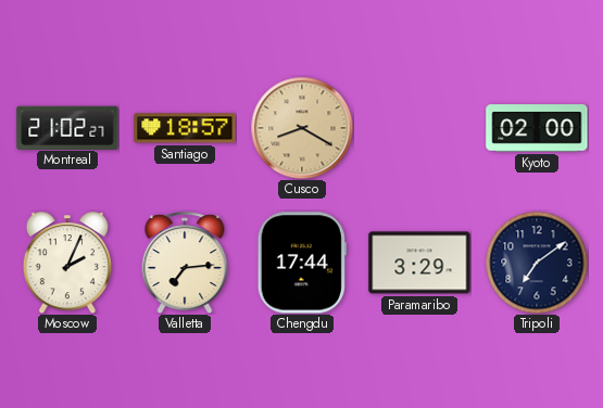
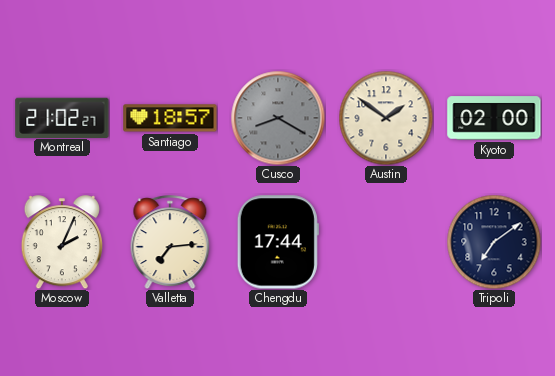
Cusco dial: champagne -> grey (278, 118)
Austin: none -> 1:51 (386, 118)
Paramaribo: 3:29 -> none (419, 263)
